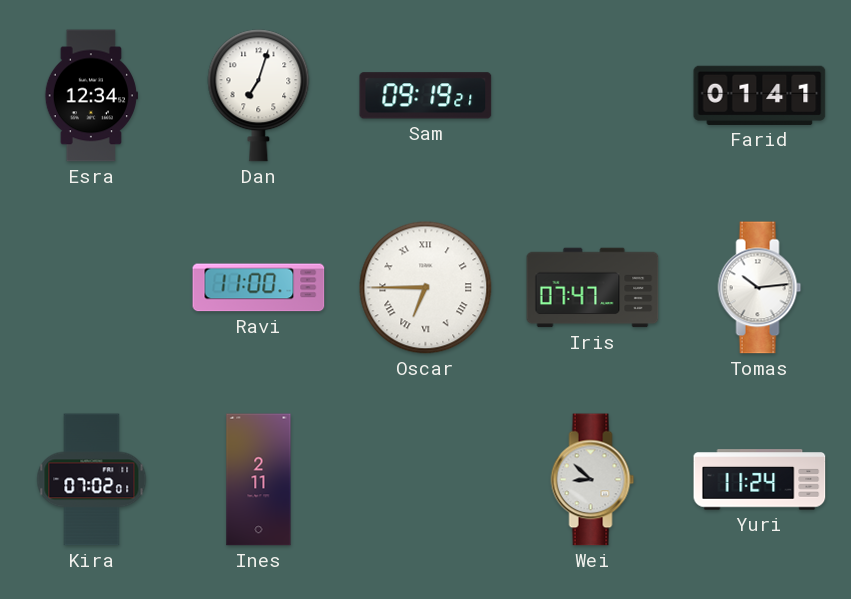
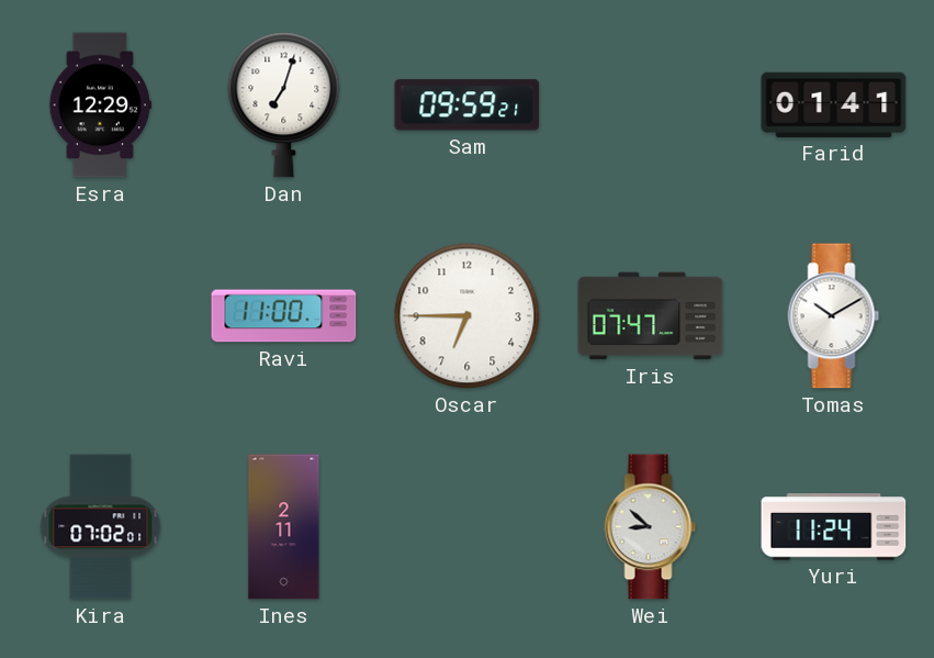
Esra: 12:34 -> 12:29 (100, 105)
Sam: 09:19 -> 09:59 (468, 105)
Oscar numerals: Roman -> Arabic (468, 316)
Tomas: 10:14 -> 10:10 (834, 316)
